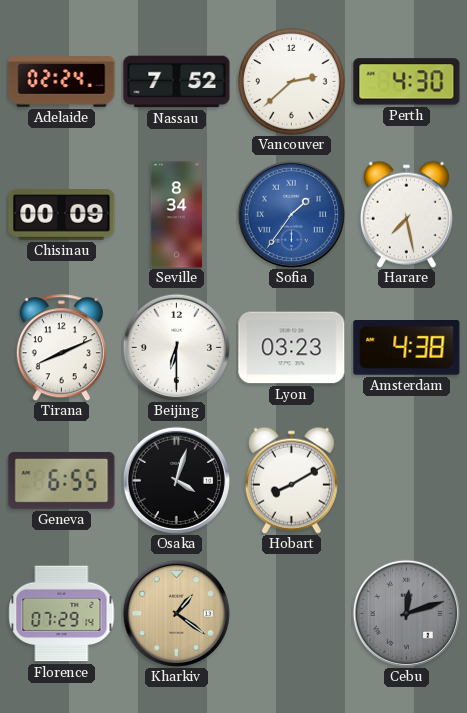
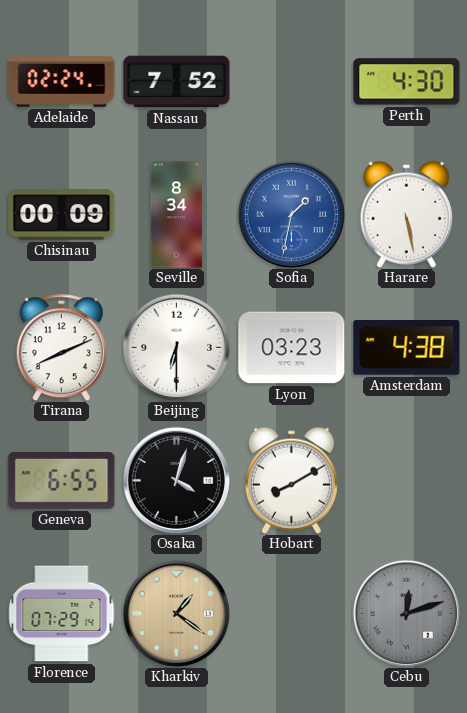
Vancouver: 2:38 -> none (292, 82)
Sofia: 1:36 -> 1:32 (291, 214)
Harare: 7:28 -> 5:28 (406, 214)
